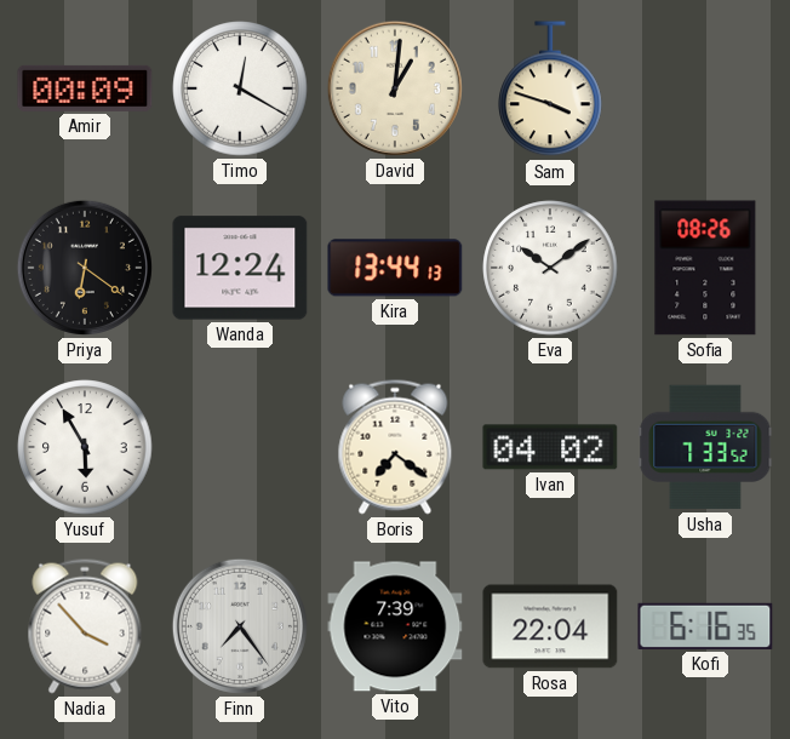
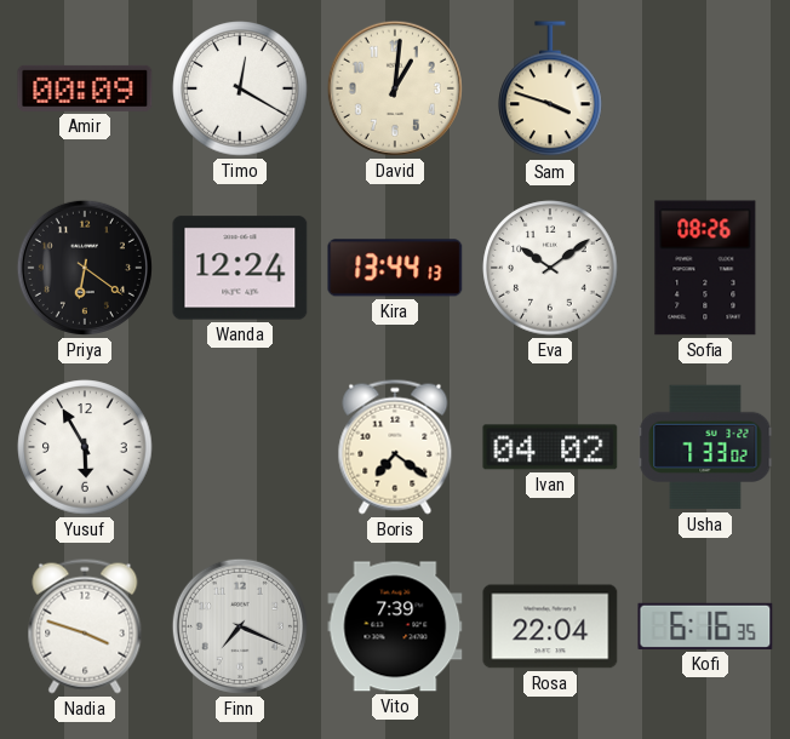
Usha: 7:33:52 -> 7:33:02 (705, 447)
Nadia: 3:53 -> 3:48 (85, 626)
Finn: 7:24 -> 7:19 (240, 626)
